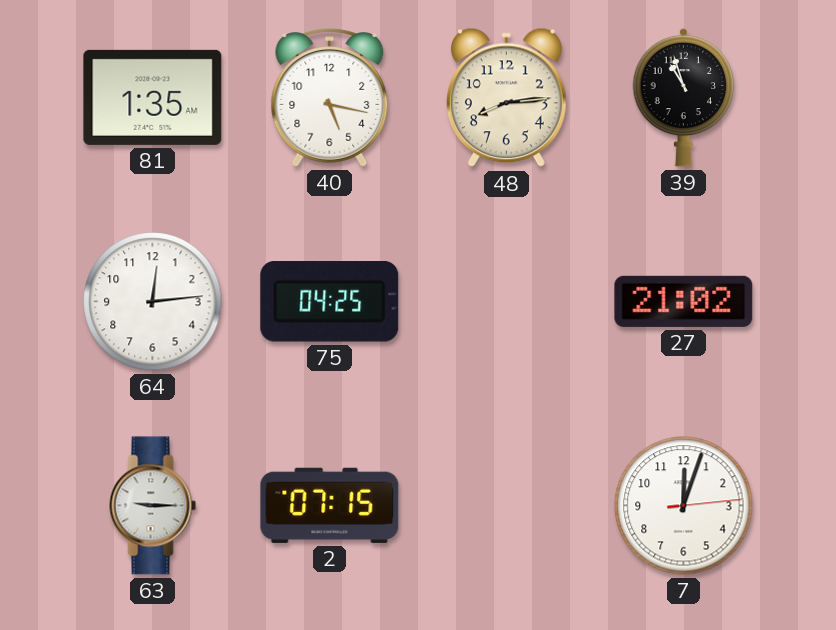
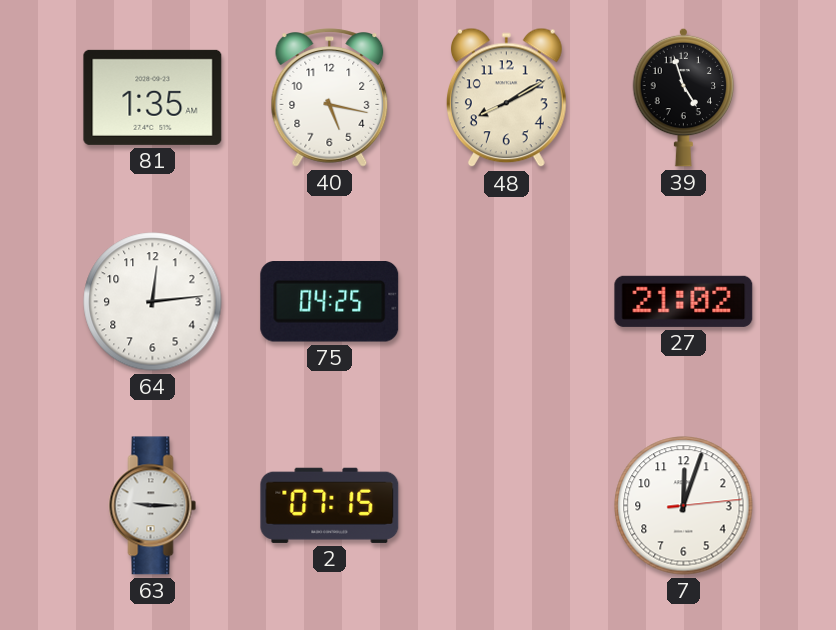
48: 8:14 -> 8:10 (507, 98)
39: 10:57 -> 4:57 (684, 97)
